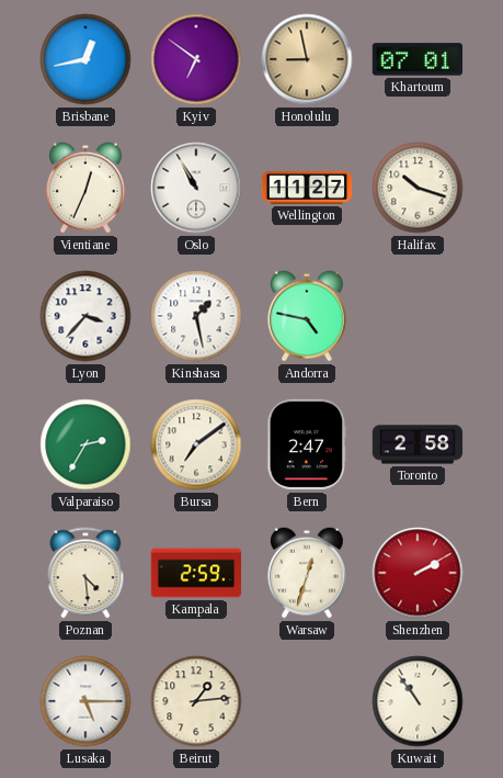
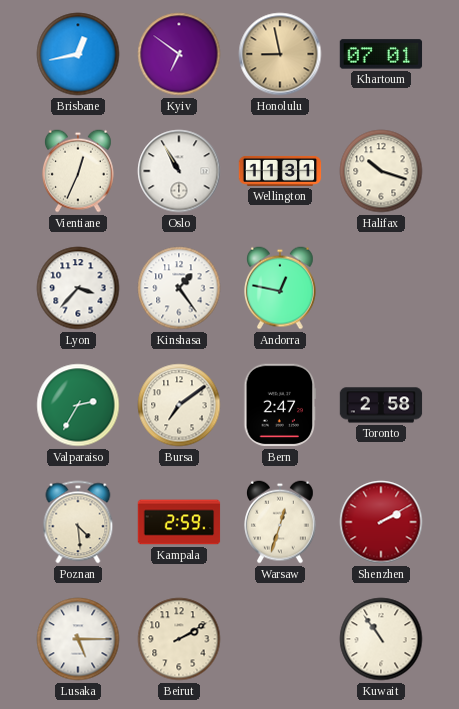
Wellington: 11:27 -> 11:31 (280, 171)
Kinshasa: 1:28 -> 1:24 (179, 288)
Andorra: 4:47 -> 12:47 (281, 288)
Beirut: 1:14 -> 2:10 (179, 639)
